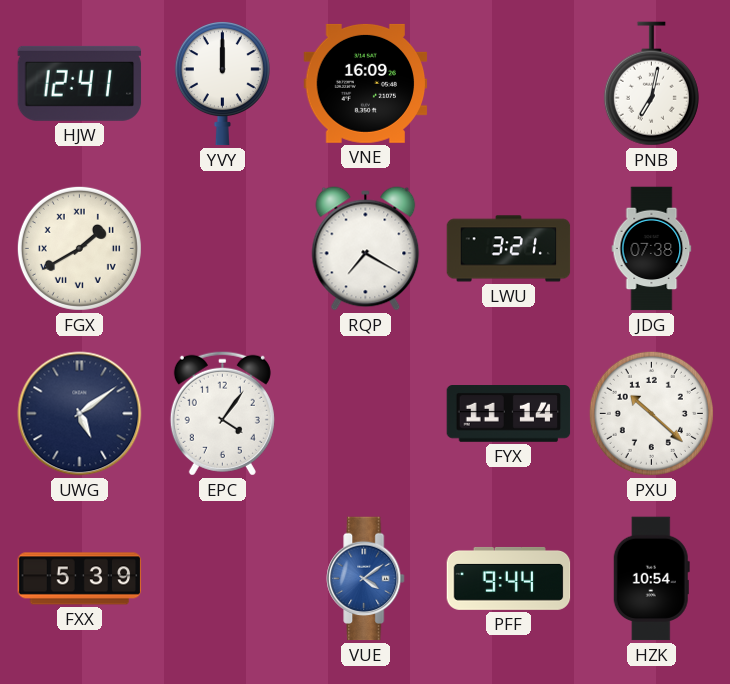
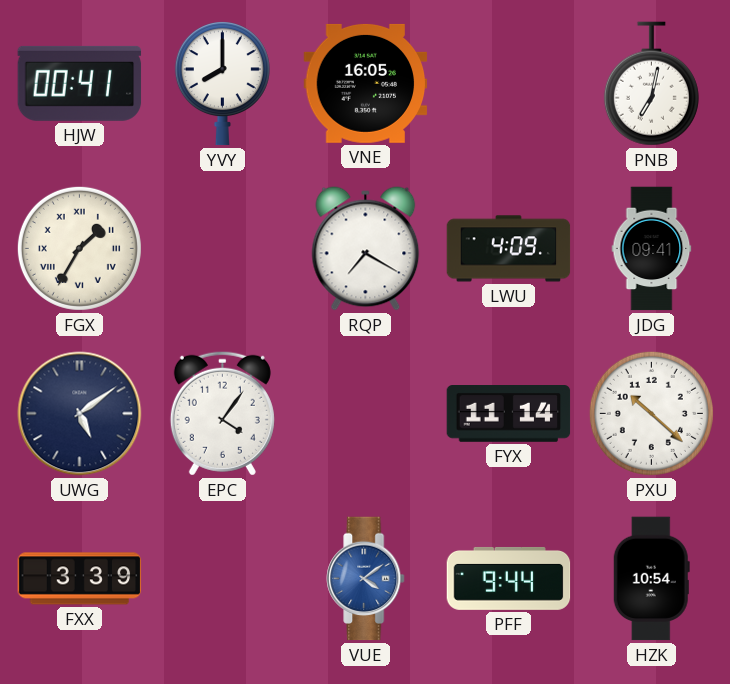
HJW: 12:41 -> 00:41 (80, 83)
YVY: 12:00 -> 8:00 (222, 84)
VNE: 16:09 -> 16:05 (366, 83)
FGX: 1:40 -> 1:35 (79, 248)
LWU: 3:21 -> 4:09 (509, 249)
JDG: 07:38 -> 09:41 (652, 249)
FXX: 5:39 -> 3:39 (80, 579)
